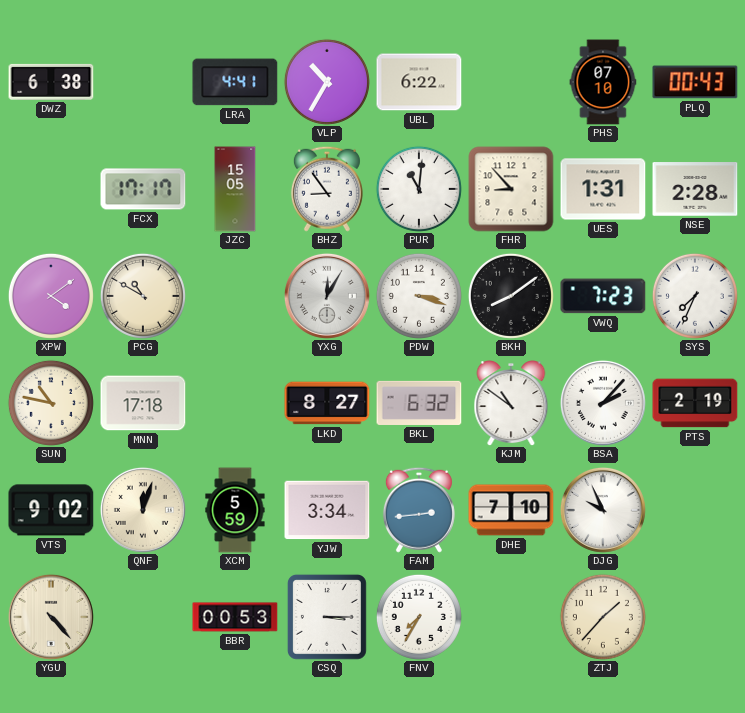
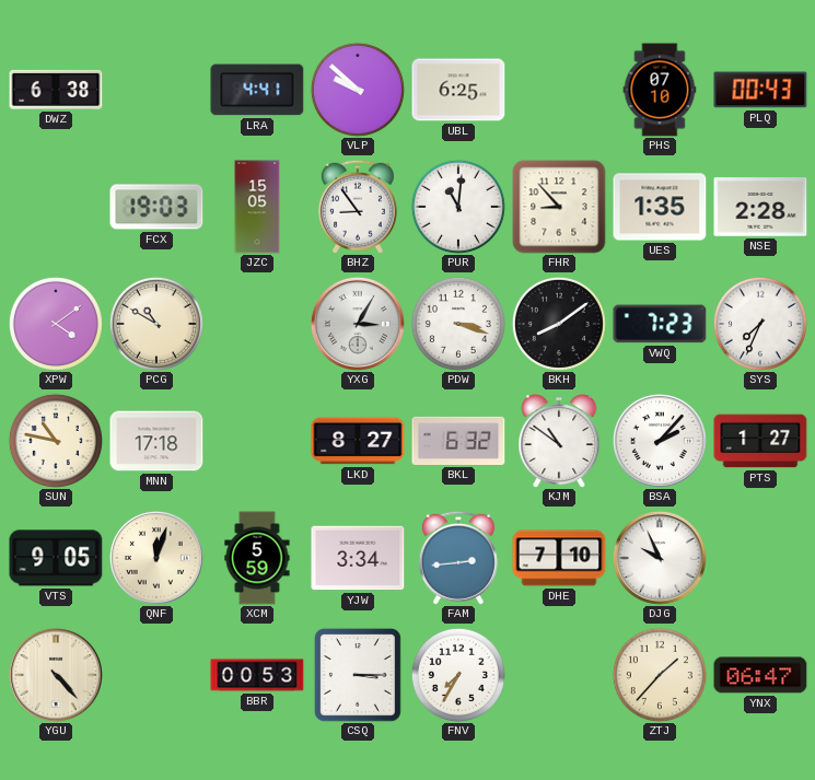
VLP: 10:35 -> 9:52 (358, 90)
UBL: 6:22 -> 6:25 (458, 90)
FCX: 17:17 -> 19:03 (156, 207)
UES: 1:31 -> 1:35 (660, 207)
YXG: 12:05 -> 3:05 (358, 324)
PTS: 2:19 -> 1:27 (760, 441)
VTS: 9:02 -> 9:05 (56, 558)
YNX: none -> 06:47 (760, 675)
